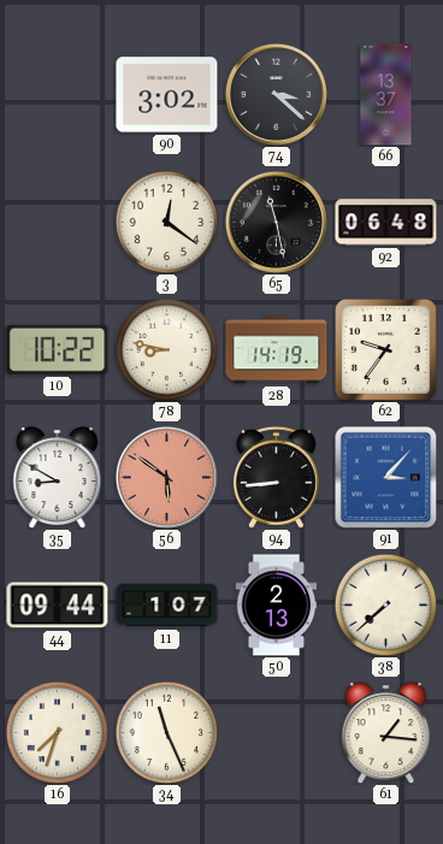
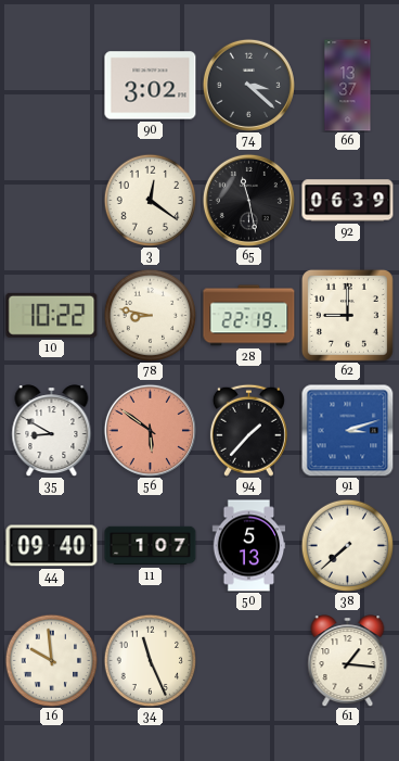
92: 06:48 -> 06:39 (348, 201)
28: 14:19 -> 22:19 (249, 316)
62: 9:36 -> 9:00 (347, 315)
94: 8:44 -> 1:37 (248, 430)
91: 3:07 -> 3:12 (347, 430)
44: 09:44 -> 09:40 (52, 546)
50: 2:13 -> 5:13 (249, 546)
16: 7:33 -> 9:59 (51, 660)
